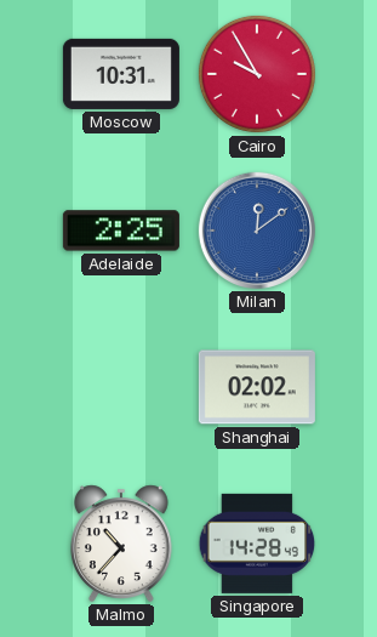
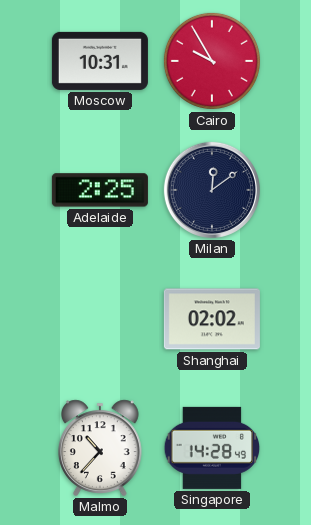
Milan dial: blue -> navy (212, 190)
